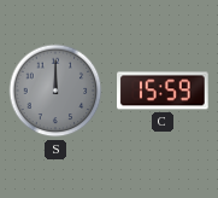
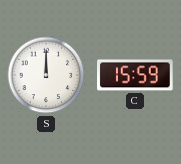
S dial: grey -> white (46, 75)
